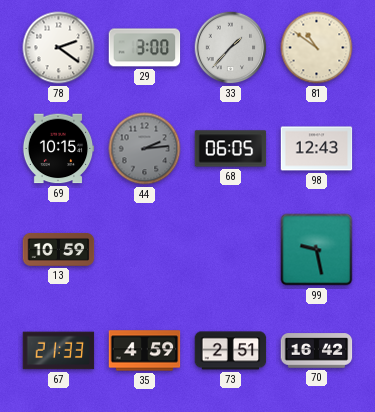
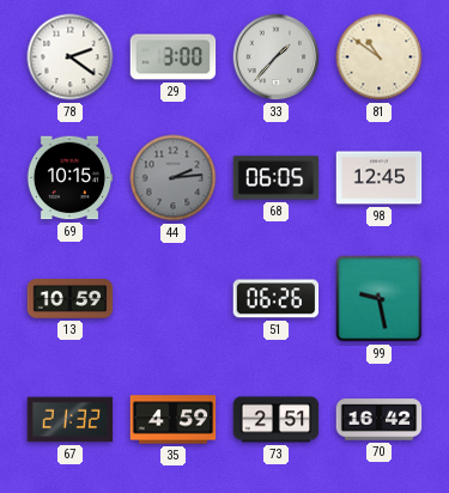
98: 12:43 -> 12:45 (380, 178)
51: none -> 06:26 (277, 299)
67: 21:33 -> 21:32 (71, 420)
